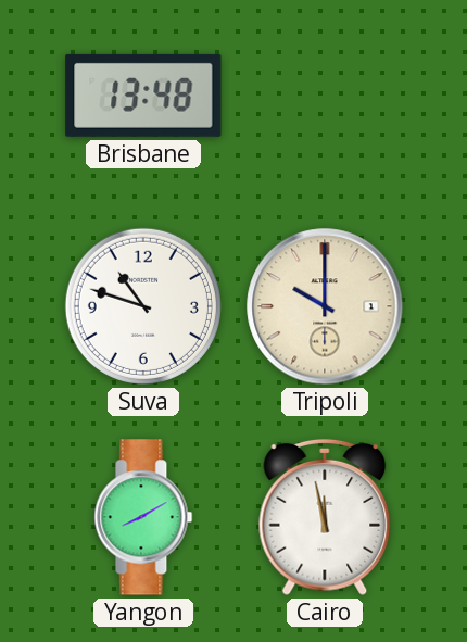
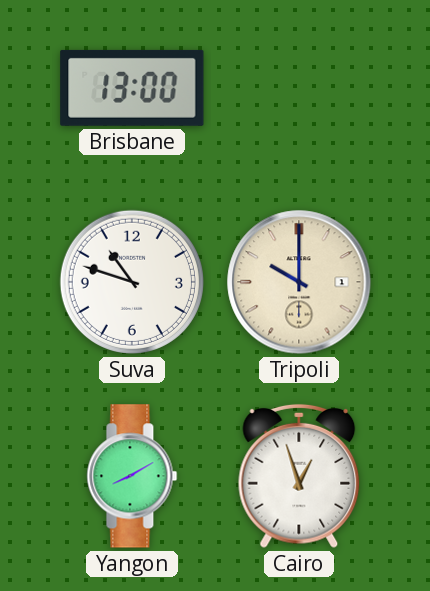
Brisbane: 13:48 -> 13:00 (132, 88)
Cairo: 11:58 -> 12:57 (299, 476)
